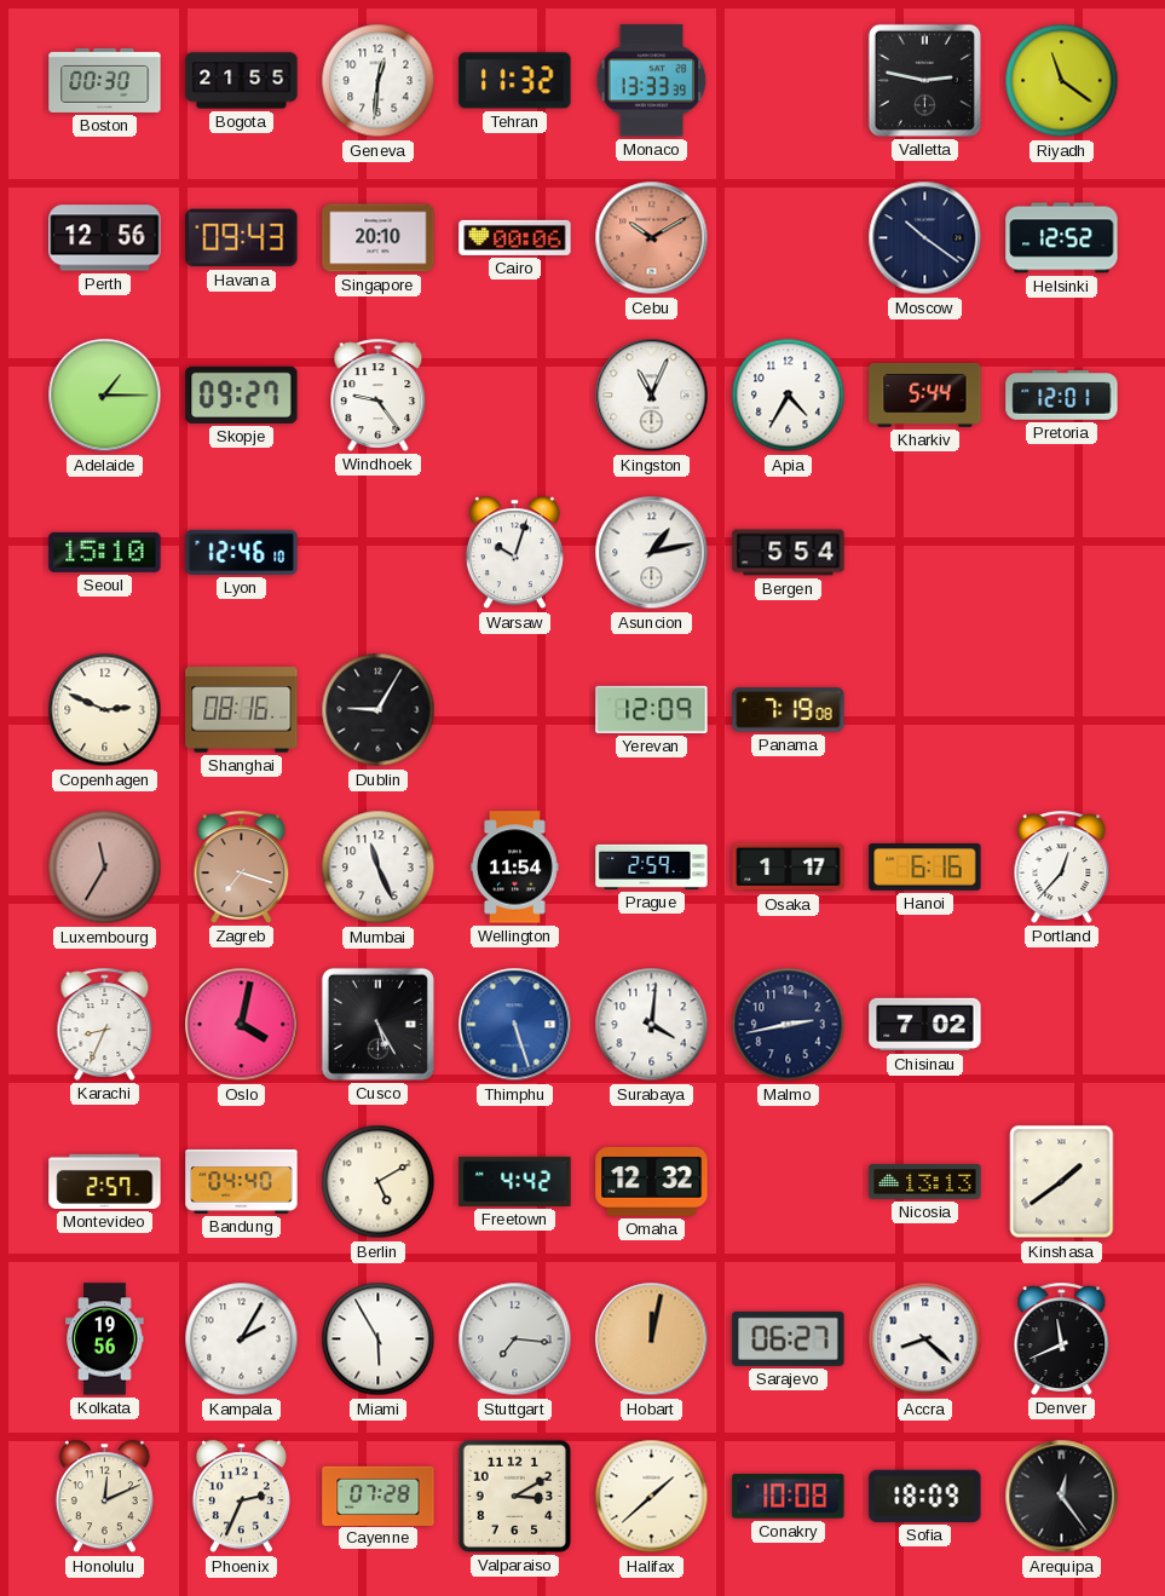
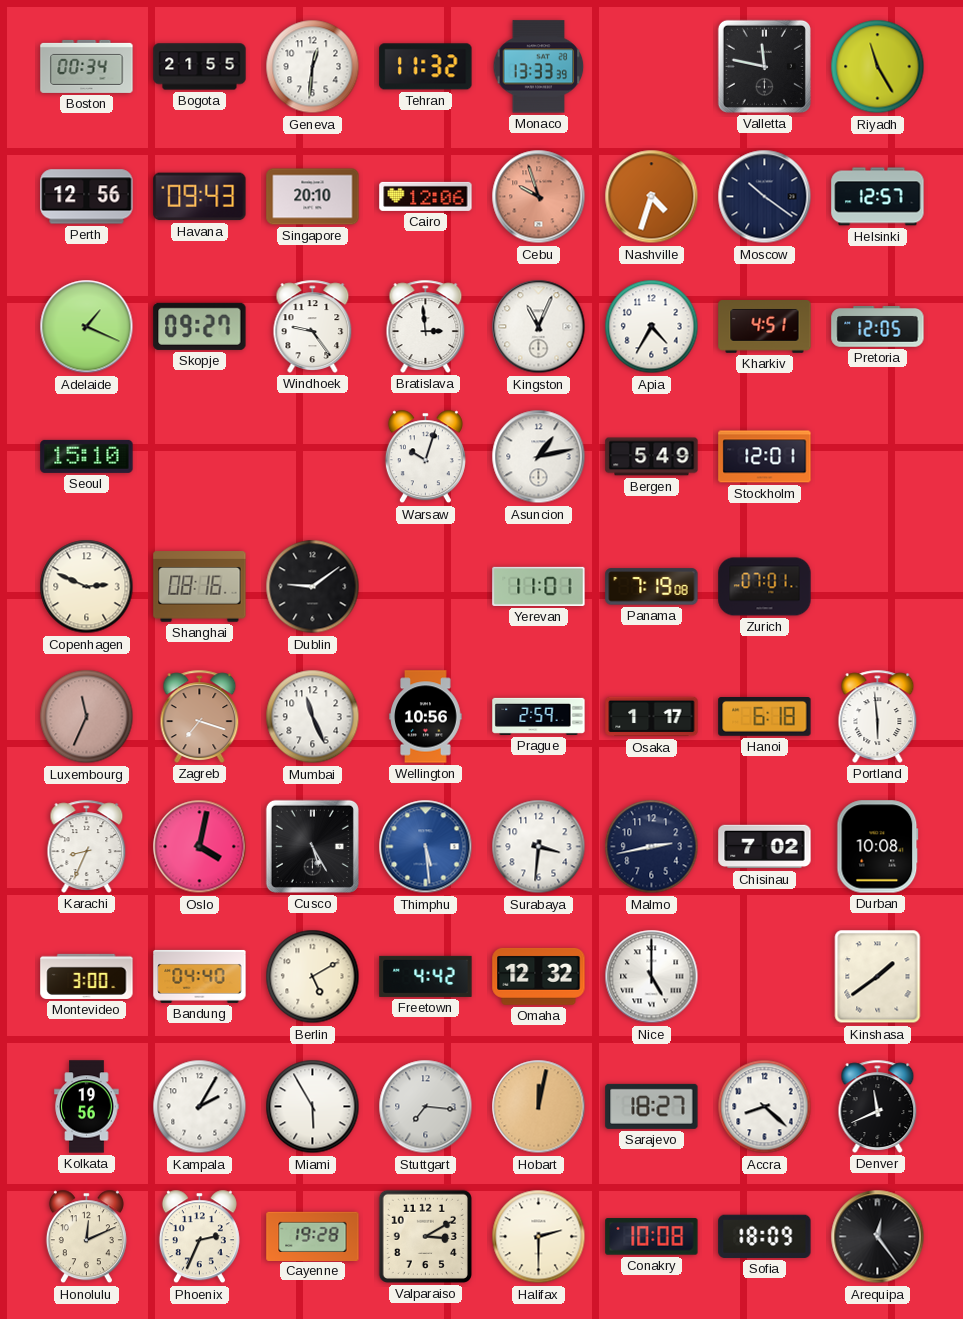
Boston: 00:30 -> 00:34 (87, 66)
Valletta: 2:47 -> 11:47 (764, 66)
Riyadh: 11:21 -> 11:25 (878, 67)
Cairo: 00:06 -> 12:06 (426, 196)
Cebu: 10:10 -> 9:57 (539, 197)
Nashville: none -> 4:33 (652, 197)
Helsinki: 12:52 -> 12:57 (878, 197)
Adelaide: 1:15 -> 1:19 (87, 327)
Bratislava: none -> 2:59 (426, 326)
Kharkiv: 5:44 -> 4:51 (765, 327)
Pretoria: 12:01 -> 12:05 (878, 327)
Lyon: 12:46 -> none (242, 552)
Bergen: 5:54 -> 5:49 (652, 457)
Stockholm: none -> 12:01 (765, 457)
Dublin: 9:05 -> 9:09 (313, 587)
Yerevan: 12:09 -> 11:01 (539, 586)
Zurich: none -> 07:01 (765, 587)
Luxembourg: 11:35 -> 11:34 (87, 717)
Wellington: 11:54 -> 10:56 (426, 717)
Hanoi: 6:16 -> 6:18 (765, 717)
Portland: 12:37 -> 5:59 (878, 716)
Thimphu: 5:27 -> 5:29 (426, 847)
Surabaya: 4:01 -> 3:31 (539, 847)
Durban: none -> 10:08 (878, 847)
Montevideo: 2:57 -> 3:00 (87, 976)
Nice: none -> 5:00 (652, 977)
Nicosia: 13:13 -> none (925, 1182)
Sarajevo: 06:27 -> 18:27 (652, 1106)
Cayenne: 07:28 -> 19:28 (313, 1236)
Halifax: 1:38 -> 2:30 (539, 1237)
